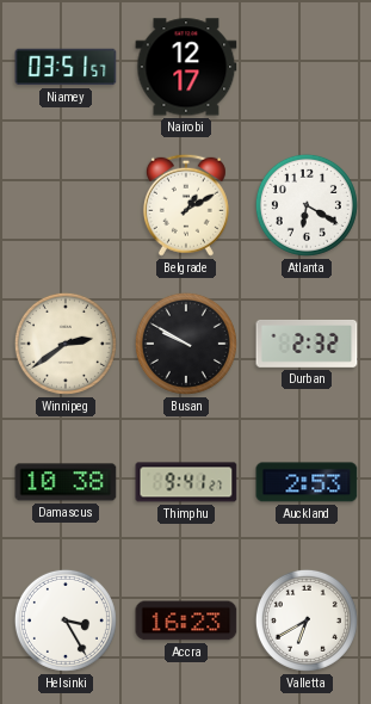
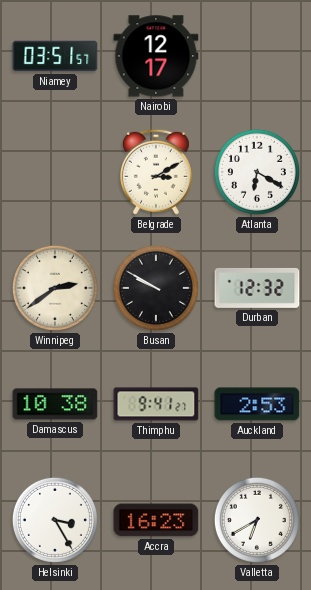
Belgrade: 1:10 -> 3:10 (156, 172)
Durban: 2:32 -> 12:32 (257, 288)
